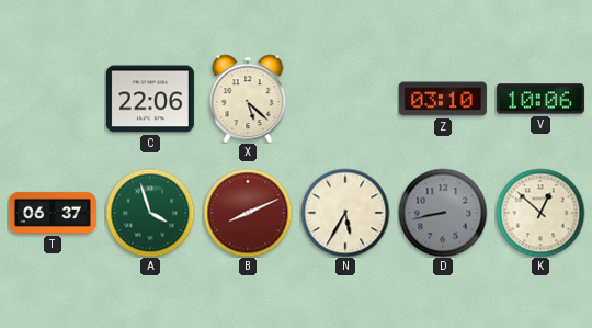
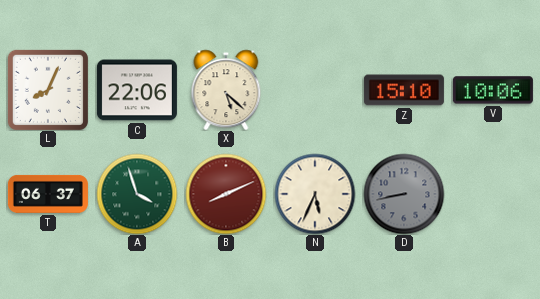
L: none -> 8:04 (48, 90)
Z: 03:10 -> 15:10 (404, 90)
N: 5:35 -> 5:34 (315, 194)
K: 12:52 -> none (540, 213)
